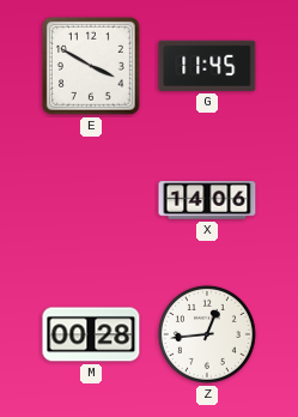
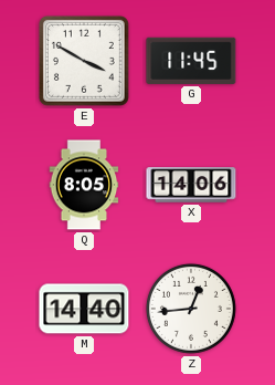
Q: none -> 8:05 (84, 185)
M: 00:28 -> 14:40 (84, 309)
